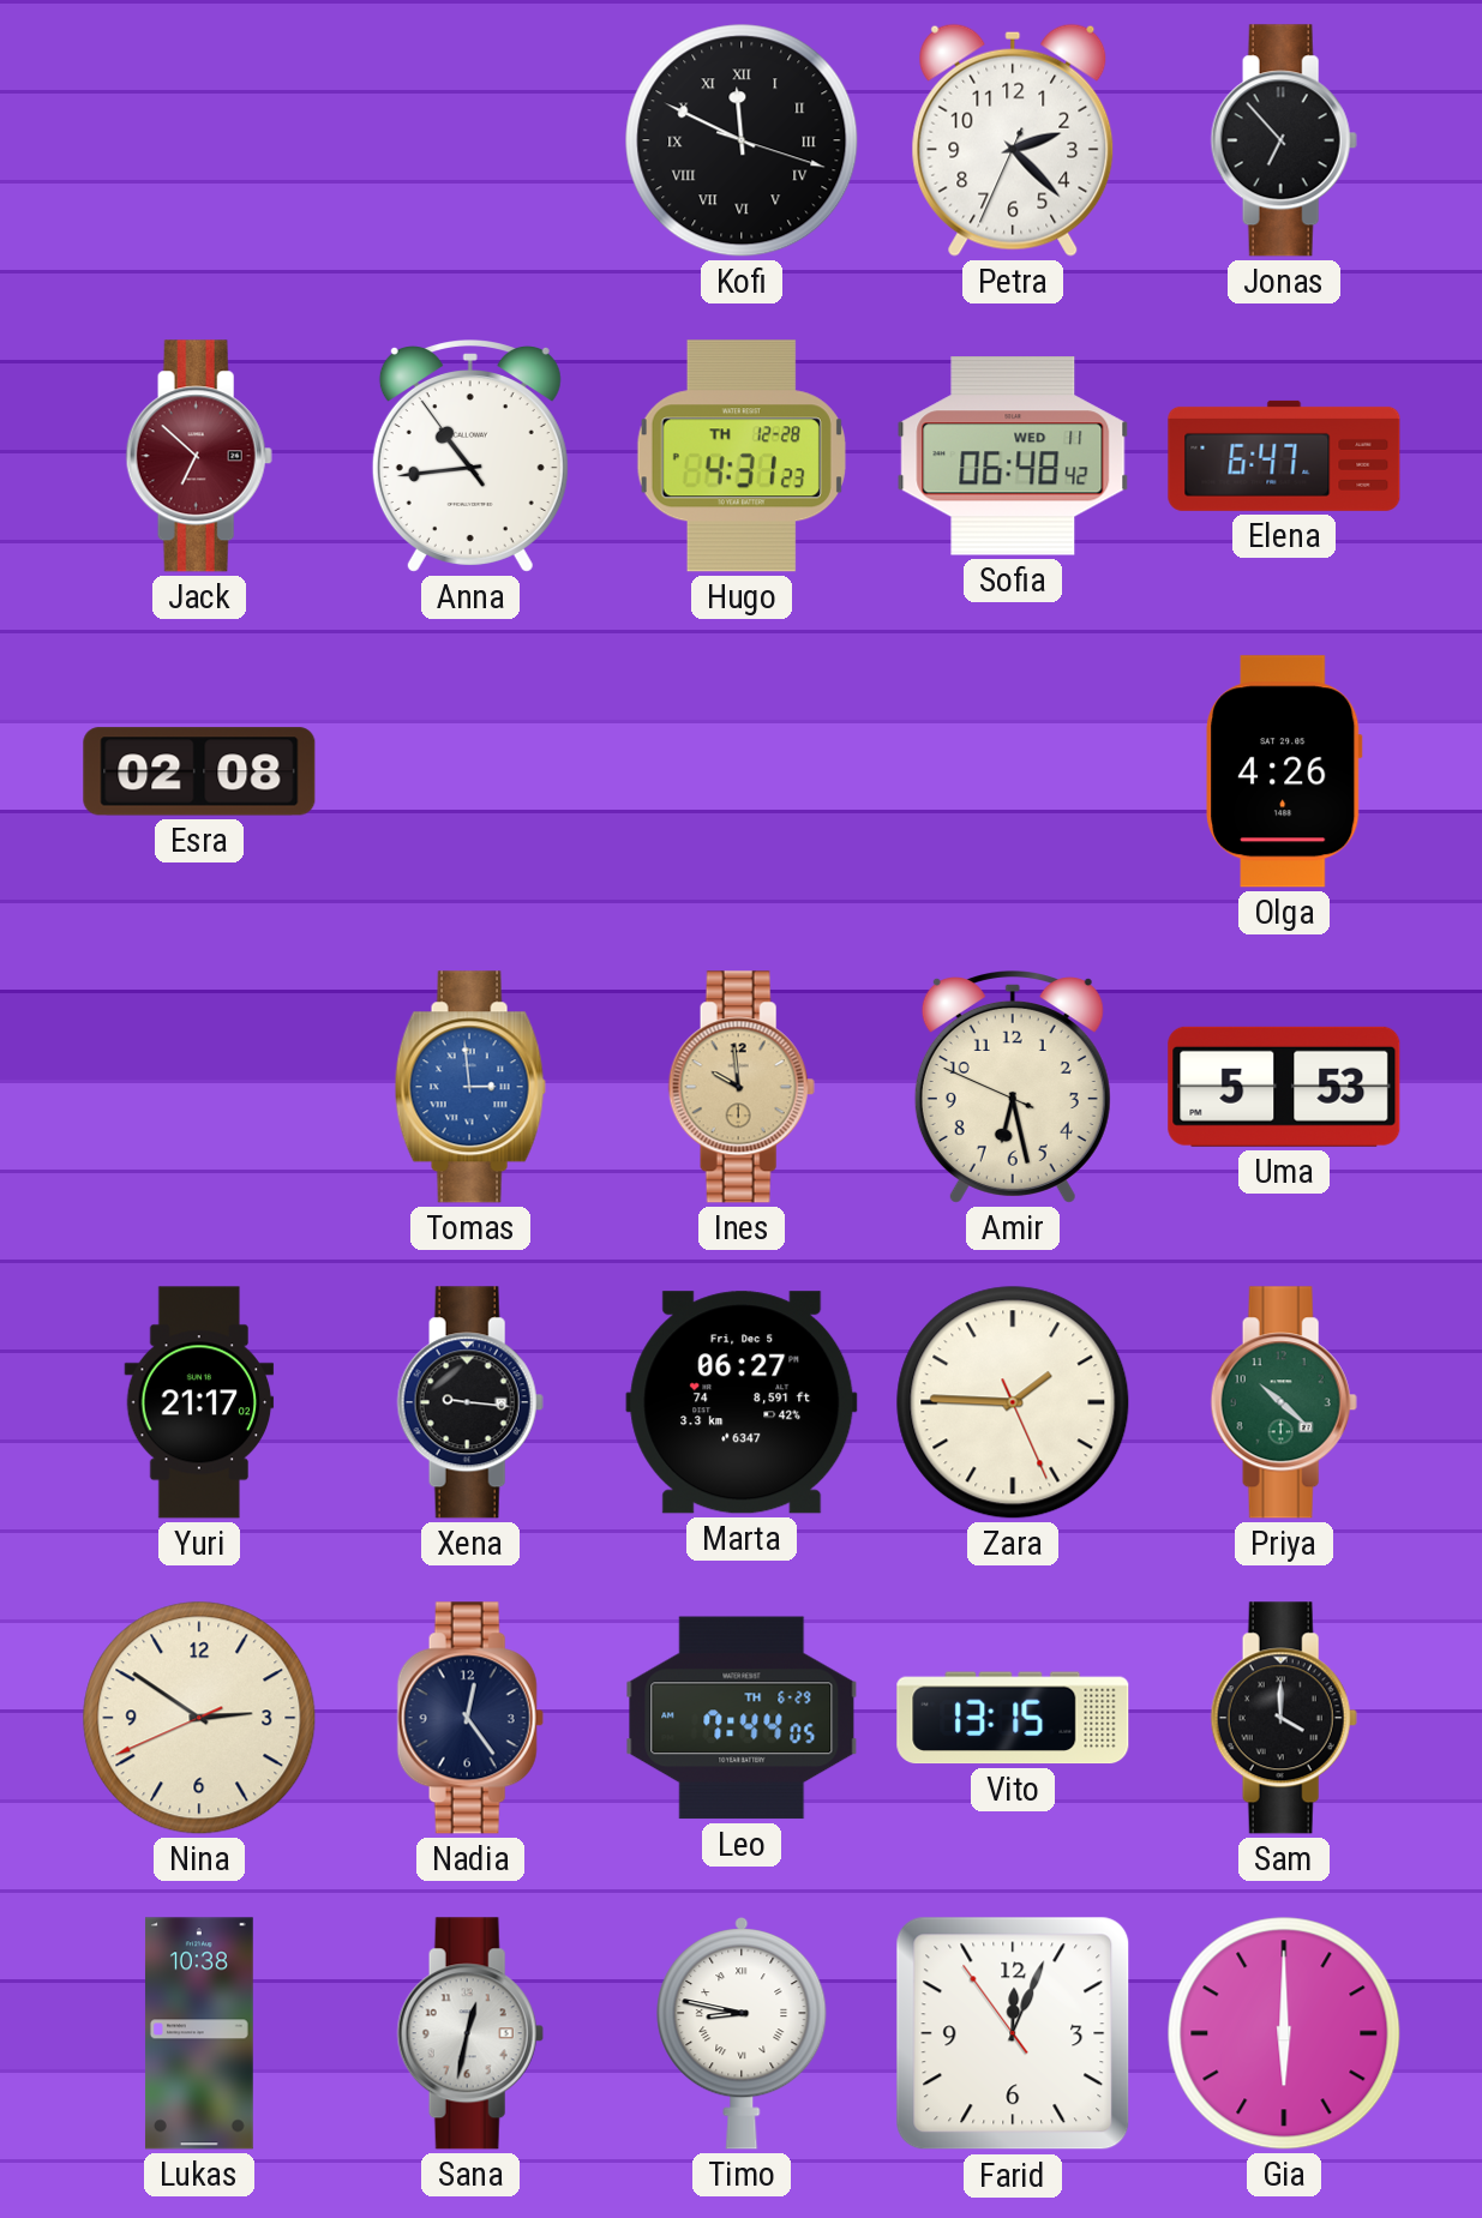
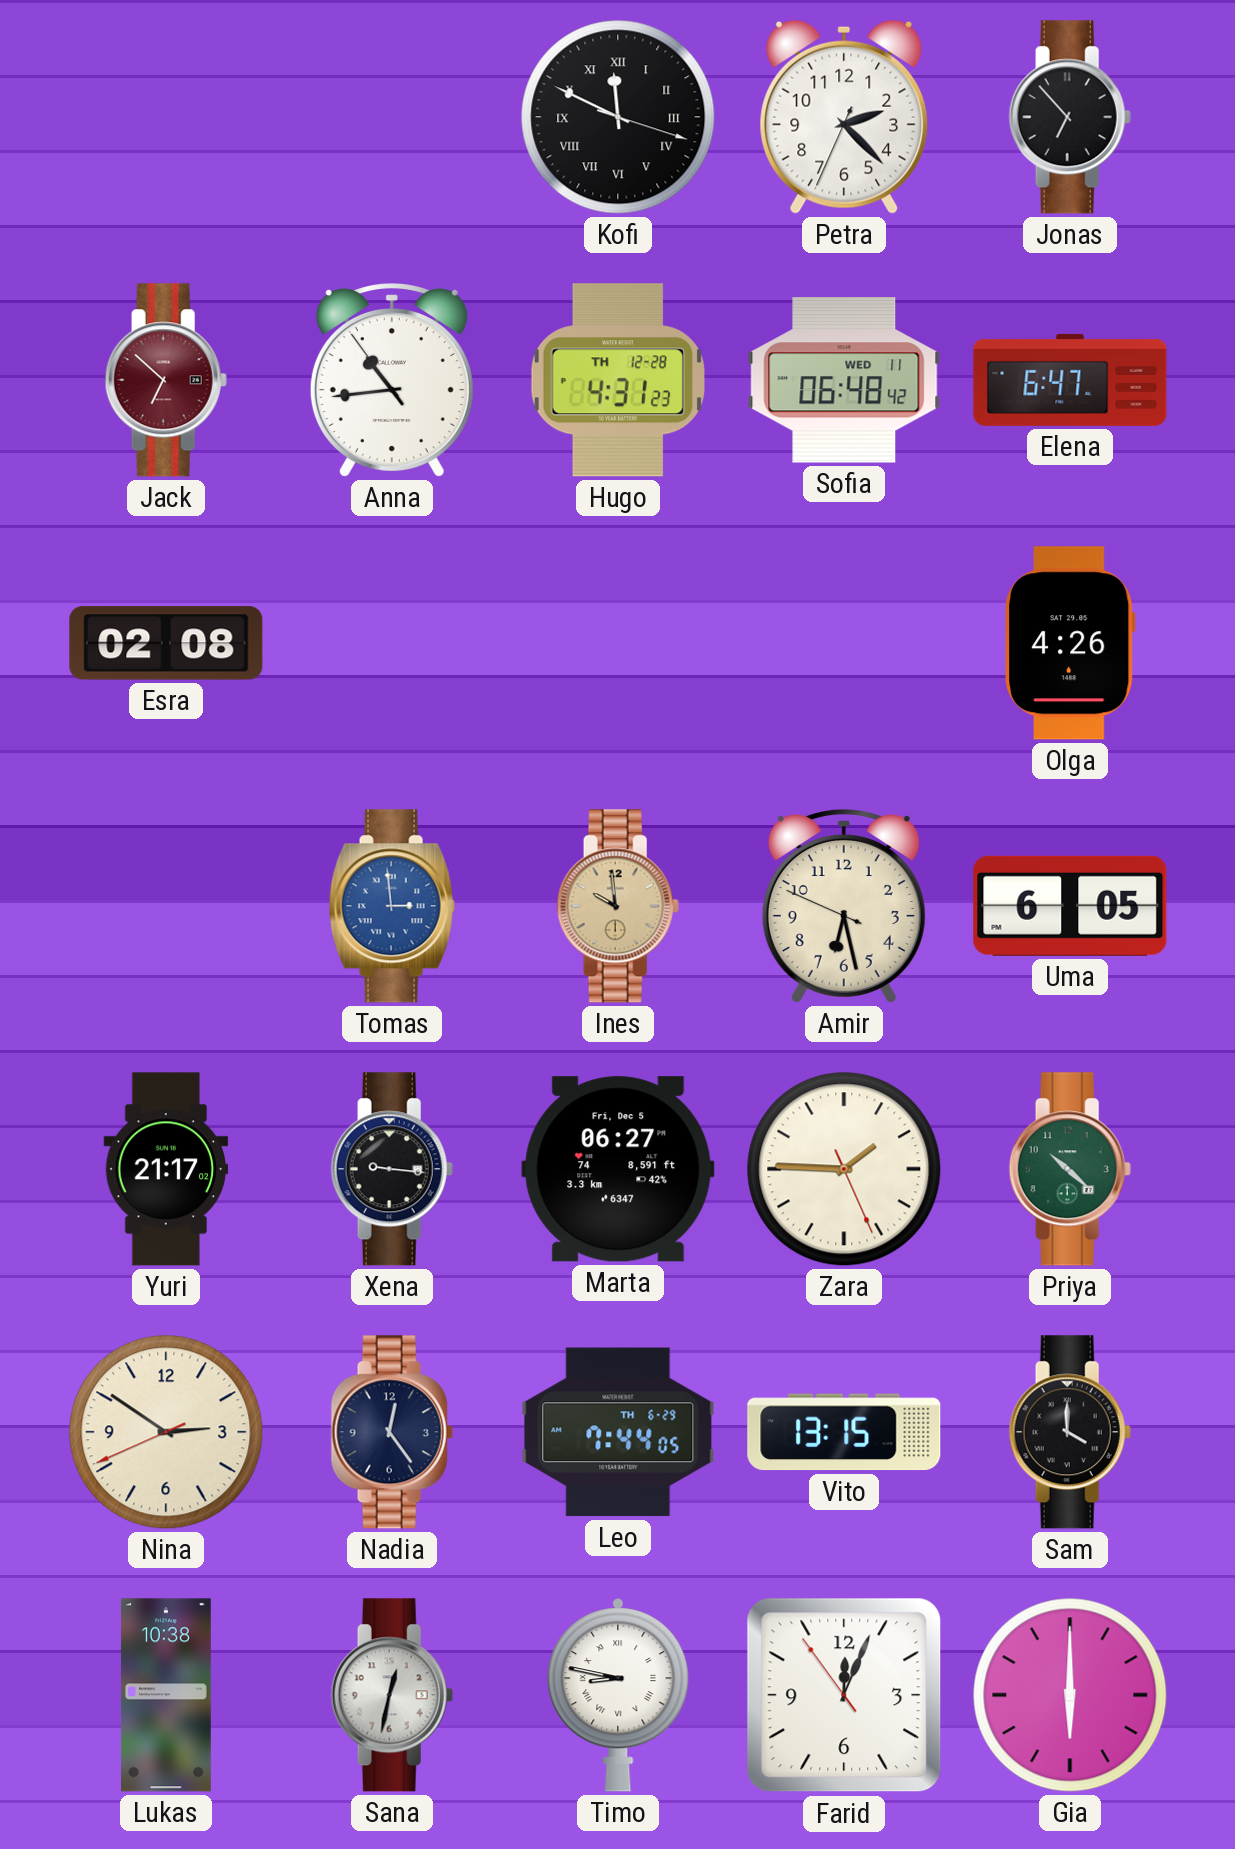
Uma: 5:53 -> 6:05 (1070, 906)
